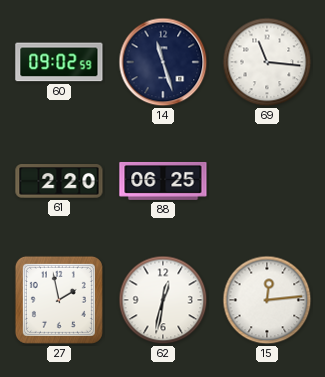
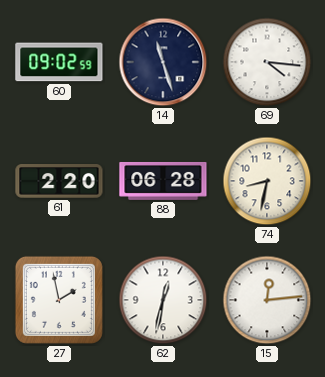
69: 11:16 -> 4:16 (267, 62)
88: 06:25 -> 06:28 (163, 181)
74: none -> 8:32 (267, 181)
